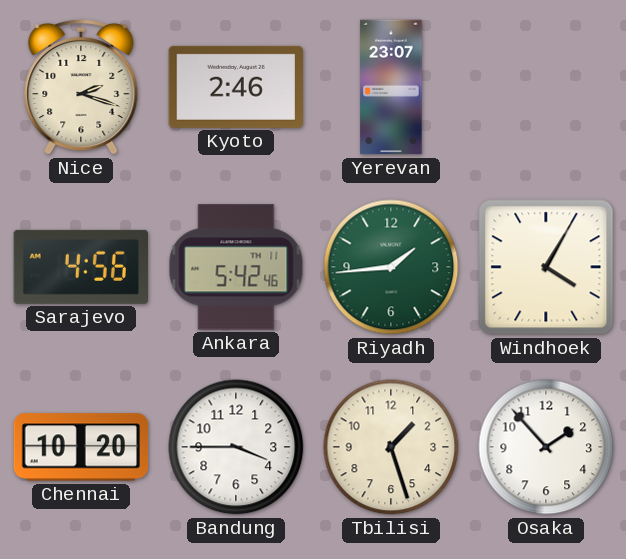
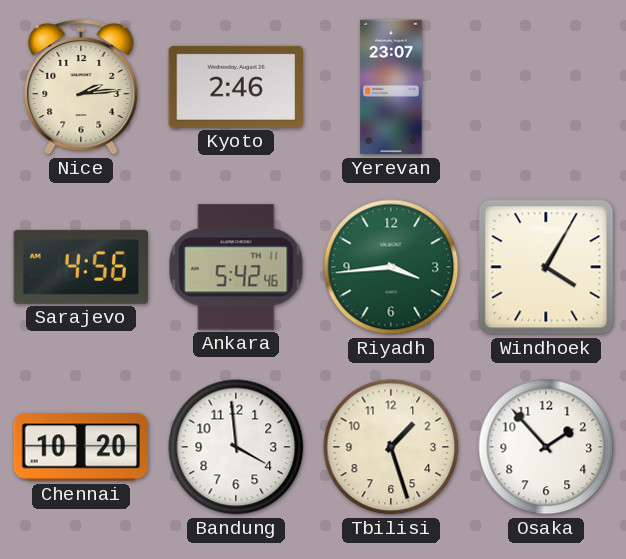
Nice: 2:18 -> 2:14 (81, 87)
Riyadh: 1:44 -> 3:44 (391, 267)
Bandung: 3:45 -> 3:59 (236, 447)
